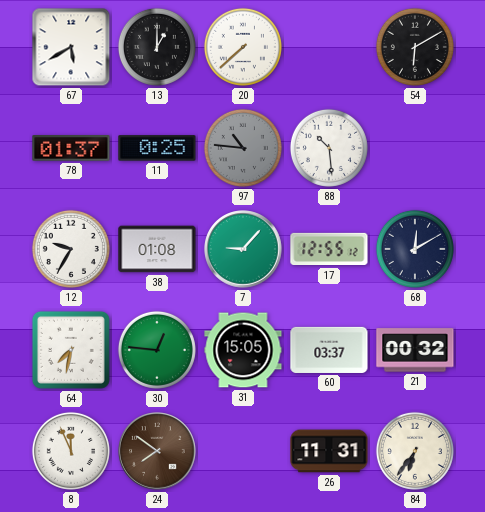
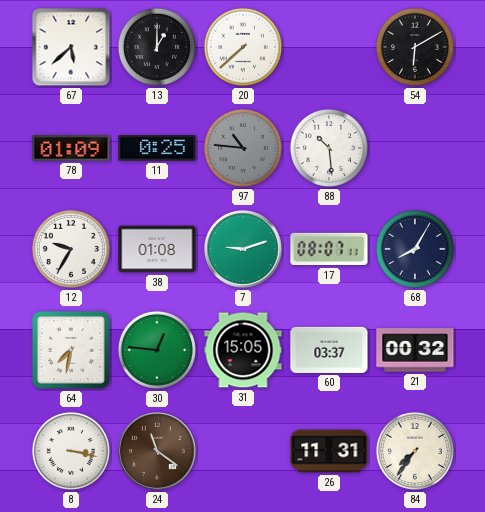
67: 5:40 -> 5:38 (71, 47)
78: 01:37 -> 01:09 (71, 148)
7: 9:07 -> 9:12 (243, 249)
17: 12:55 -> 08:07 (329, 249)
68: 12:10 -> 8:05 (415, 249)
8: 11:56 -> 3:17 (71, 451)
24: 7:51 -> 11:21 (157, 451)
84: 6:36 -> 7:36 (415, 451)
